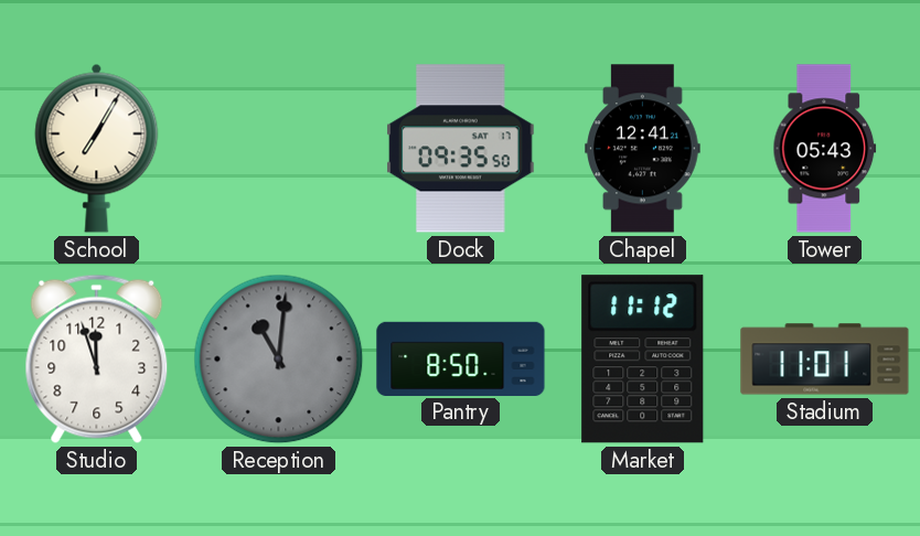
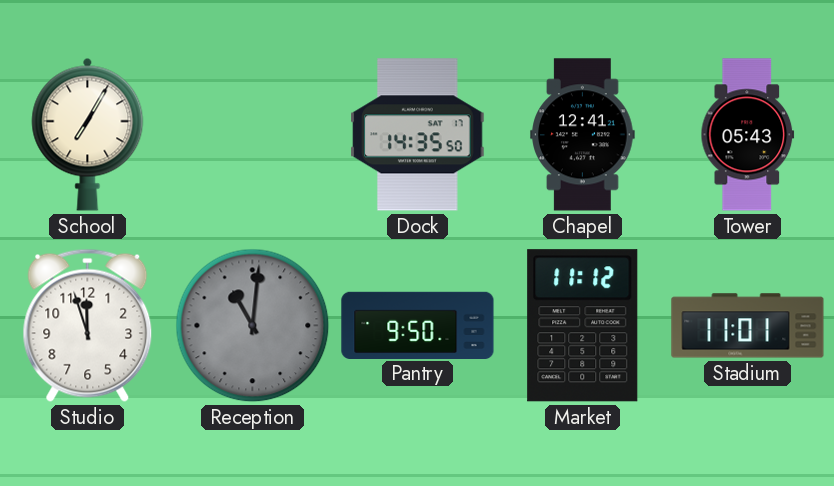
Dock: 09:35 -> 14:35 (418, 135)
Pantry: 8:50 -> 9:50 (418, 325)
